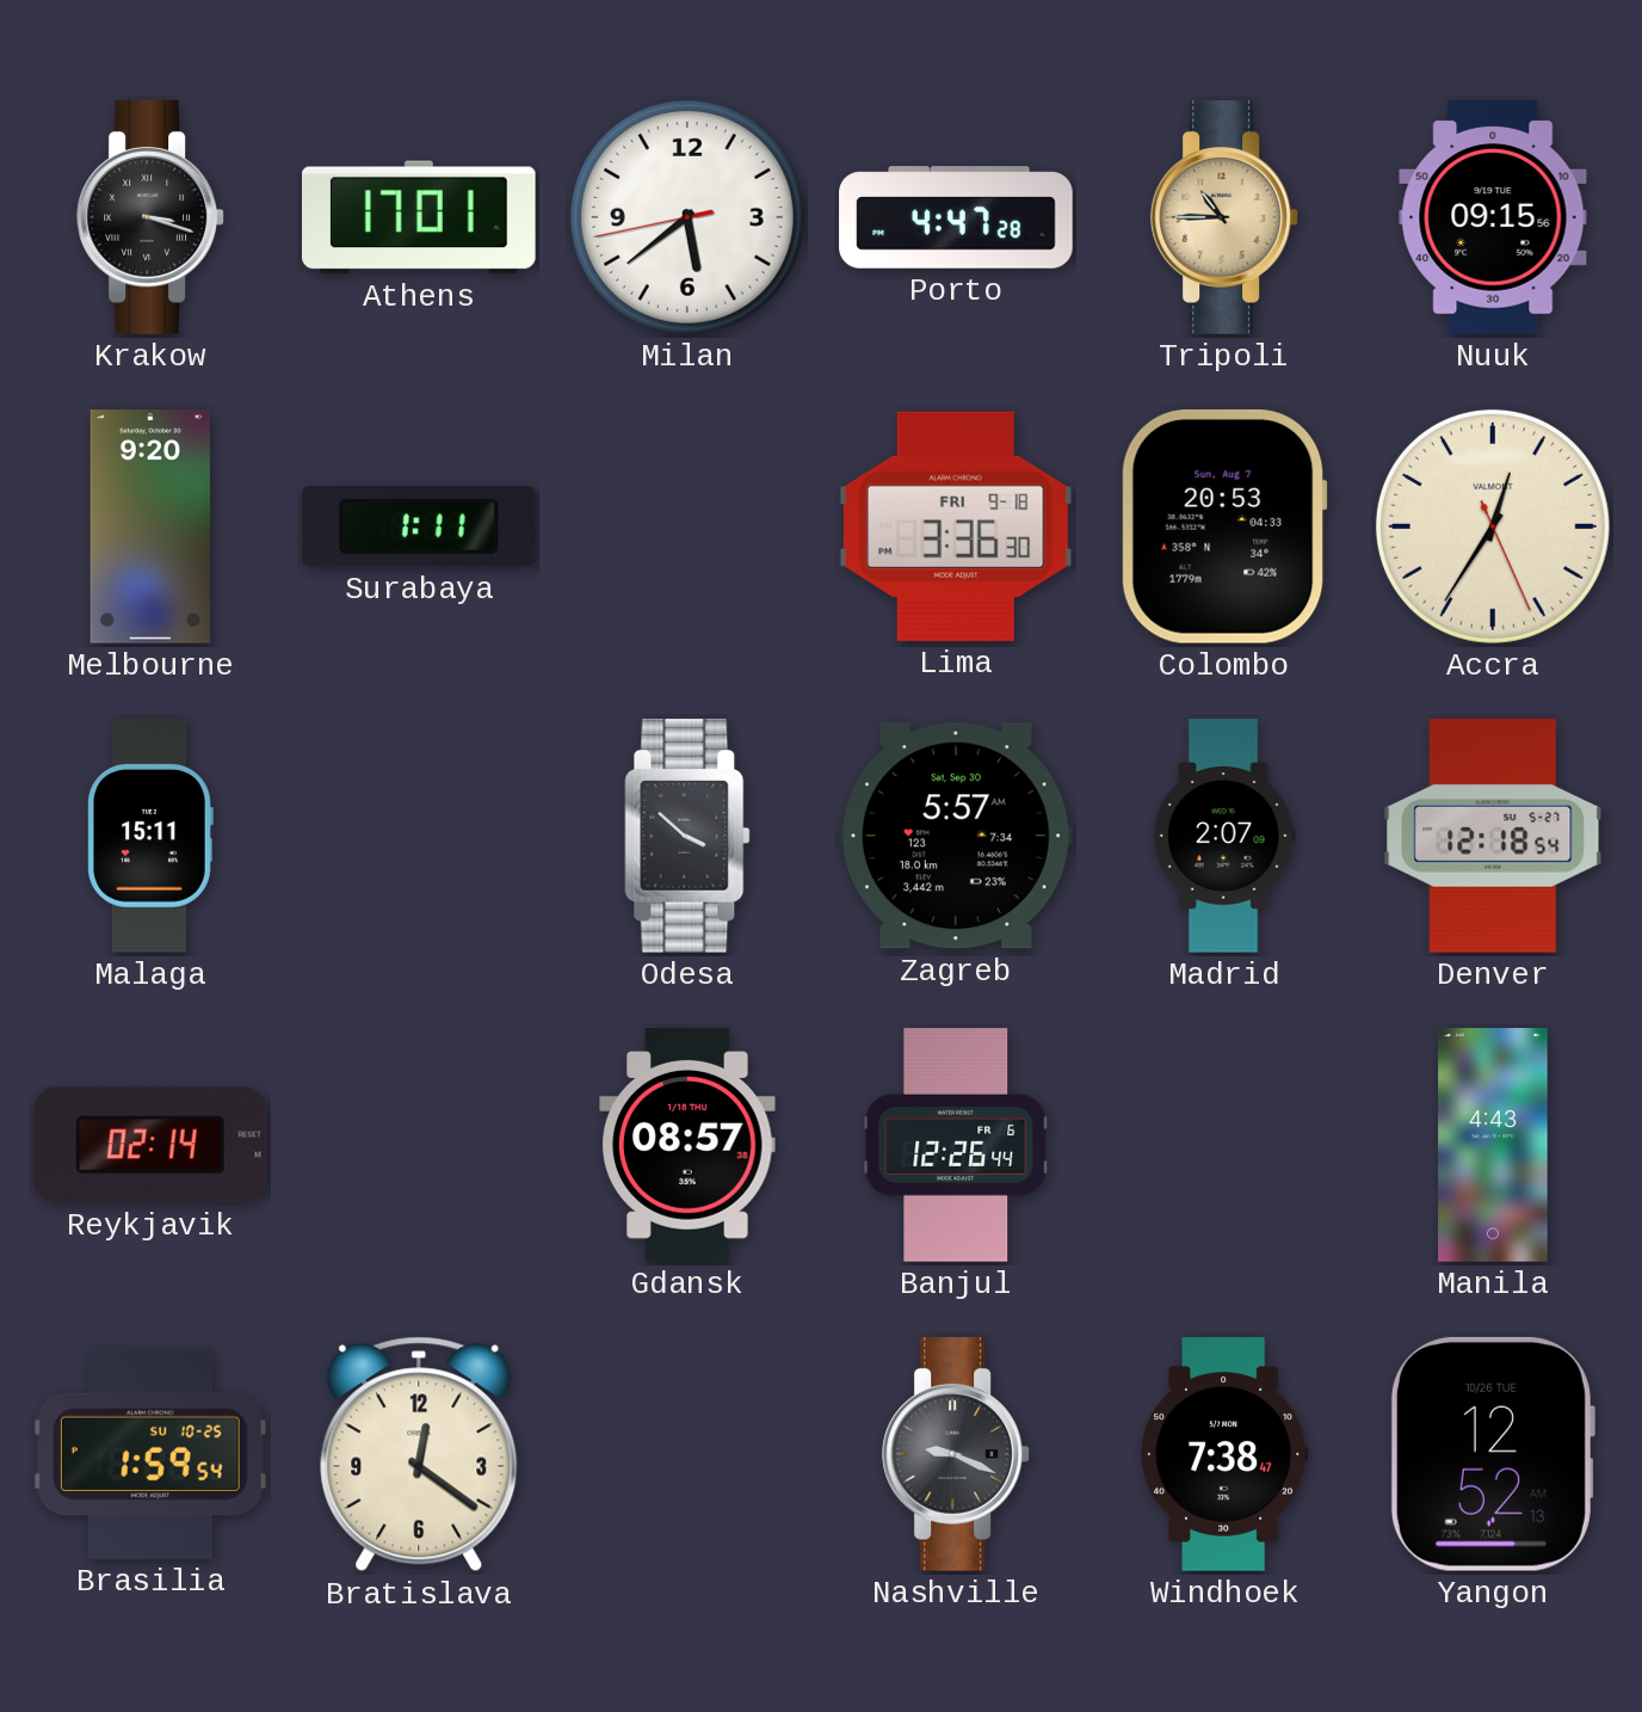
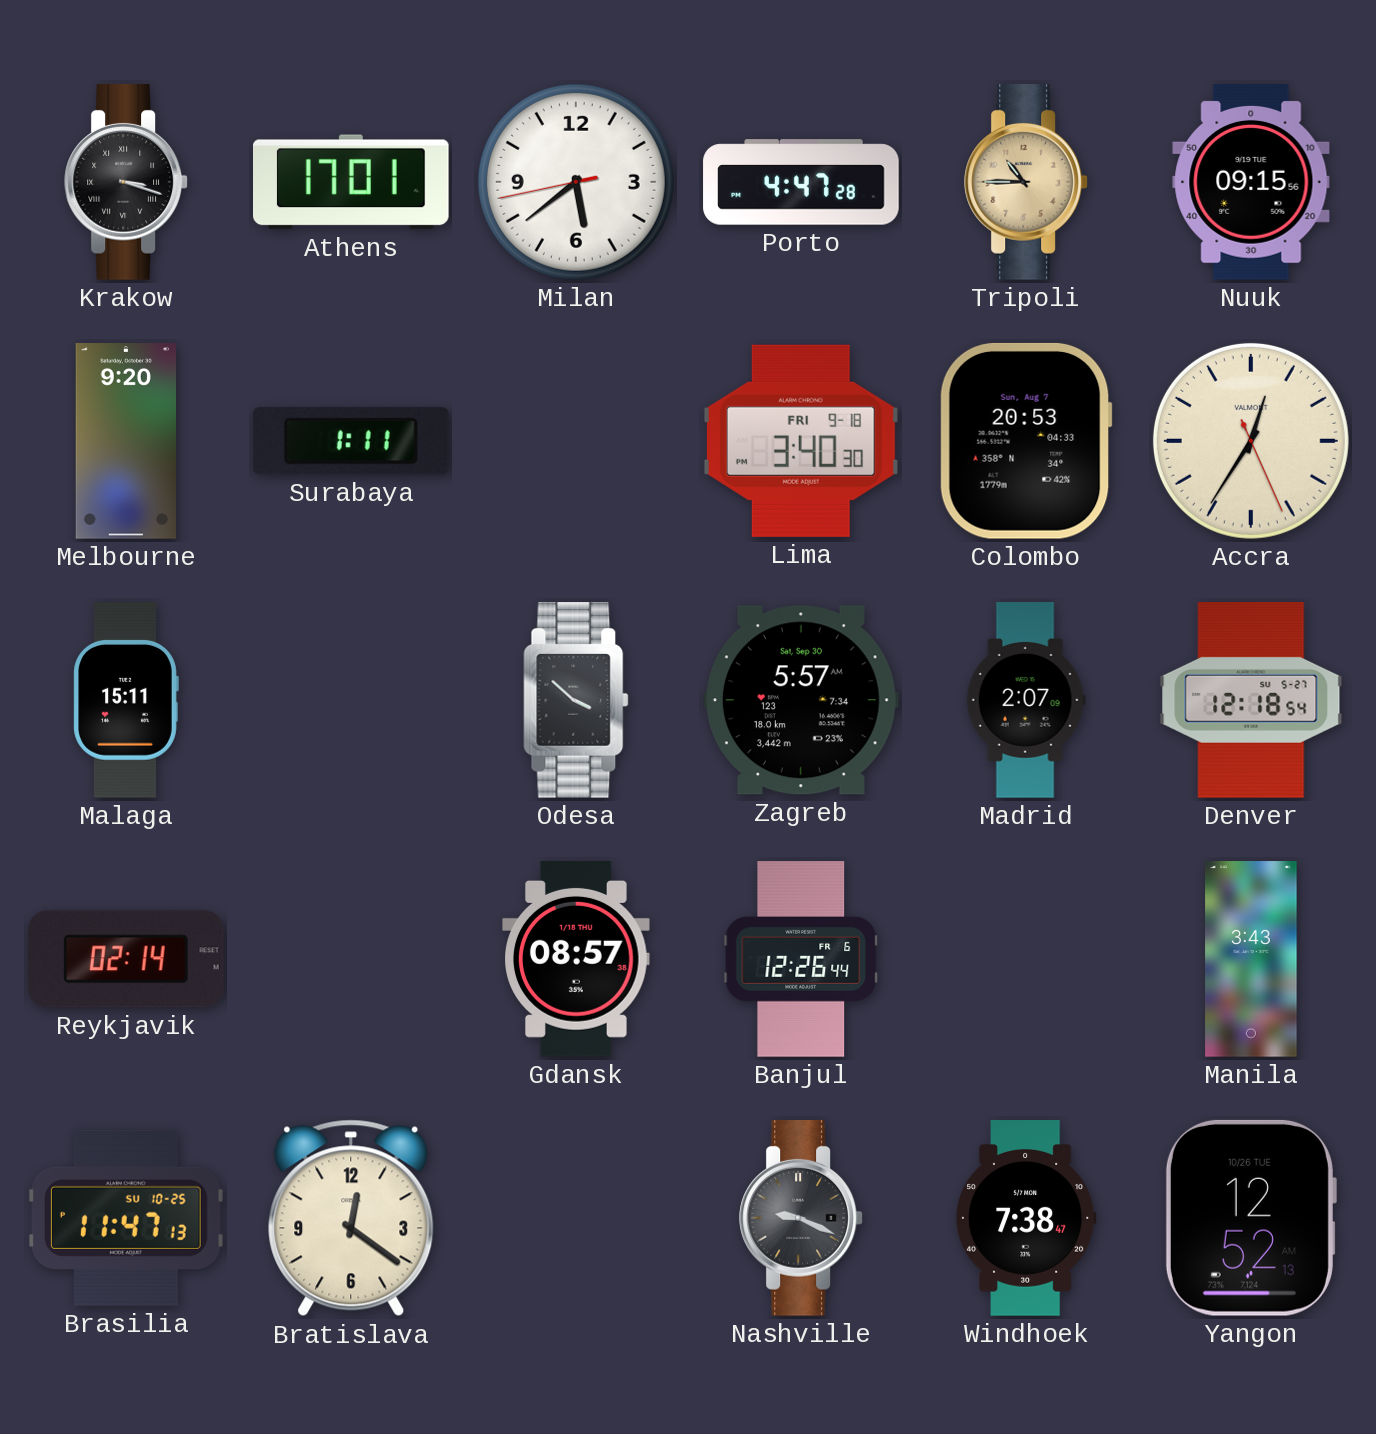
Lima: 3:36 -> 3:40 (801, 441)
Manila: 4:43 -> 3:43 (1251, 959)
Brasilia: 1:59 -> 11:47 (126, 1218)
